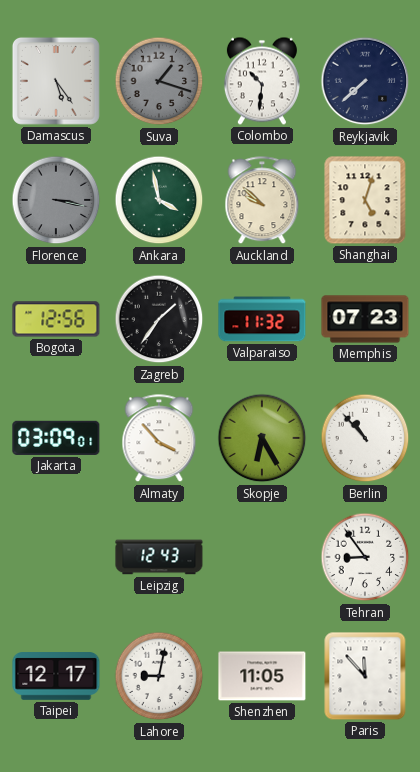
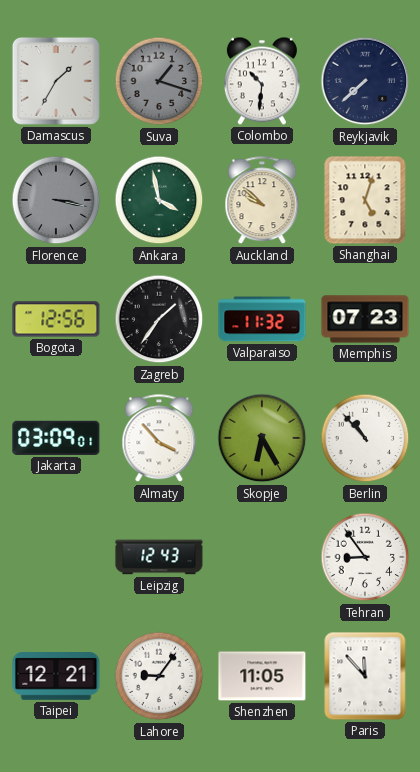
Damascus: 5:24 -> 1:35 (56, 81)
Taipei: 12:17 -> 12:21 (56, 676)
Lahore: 9:02 -> 9:06 (159, 676)
